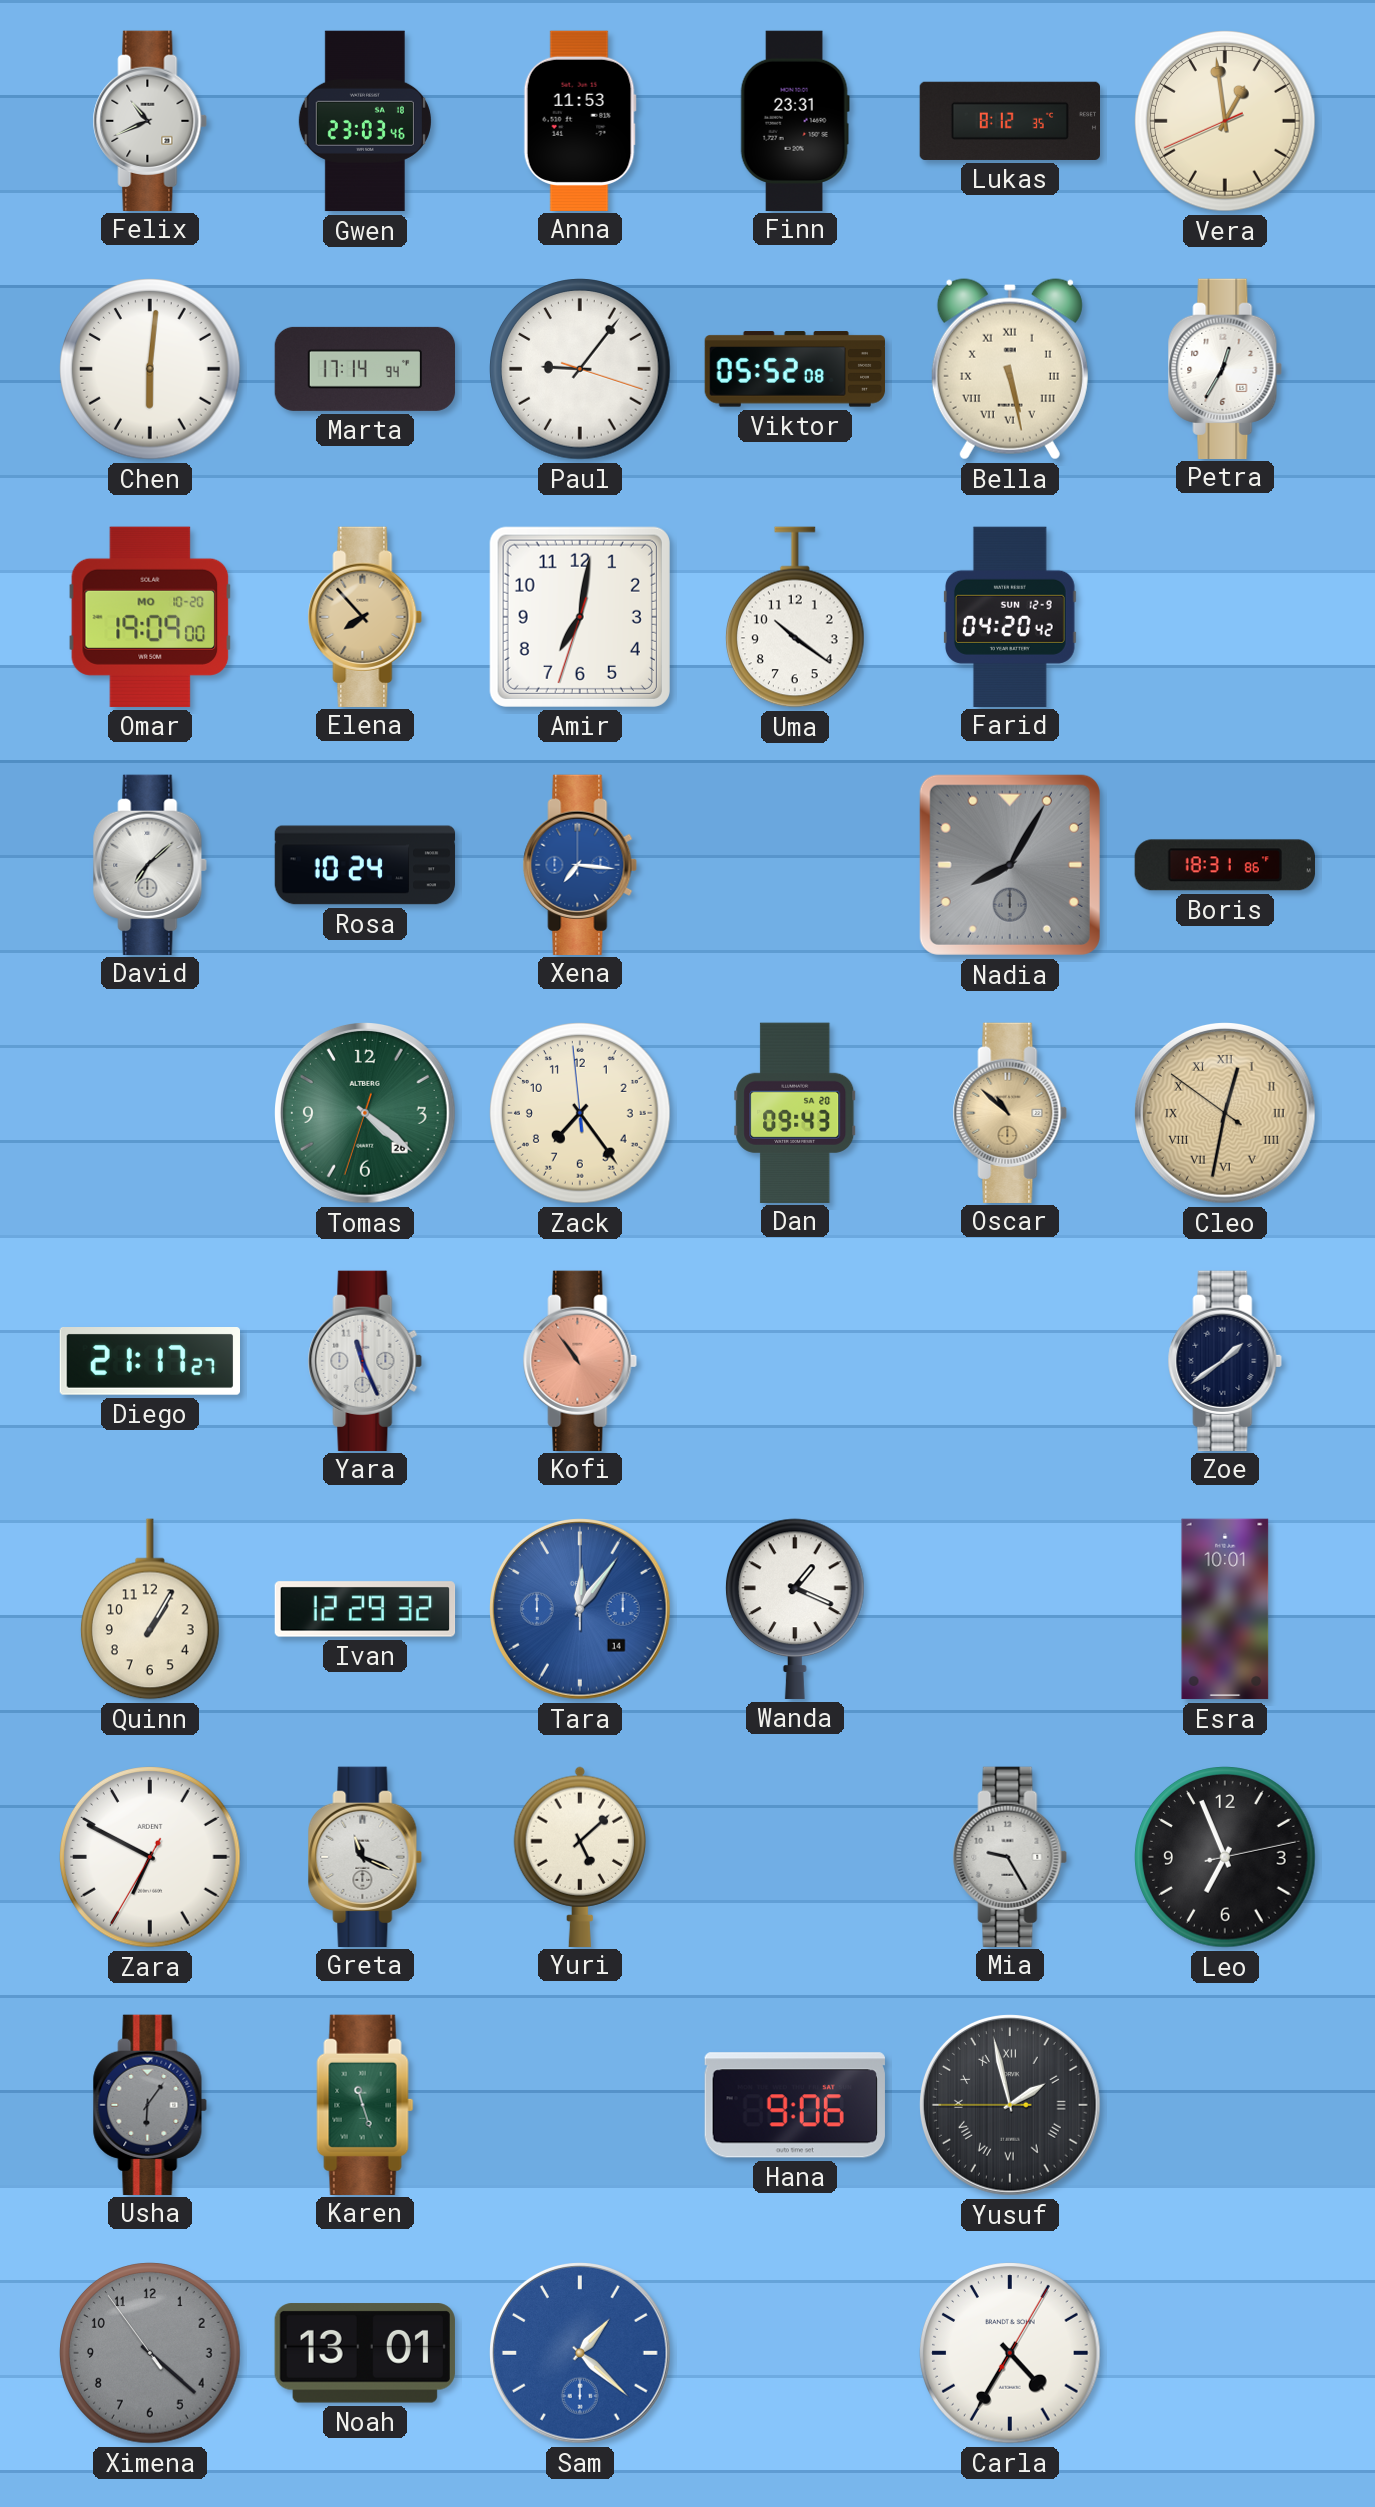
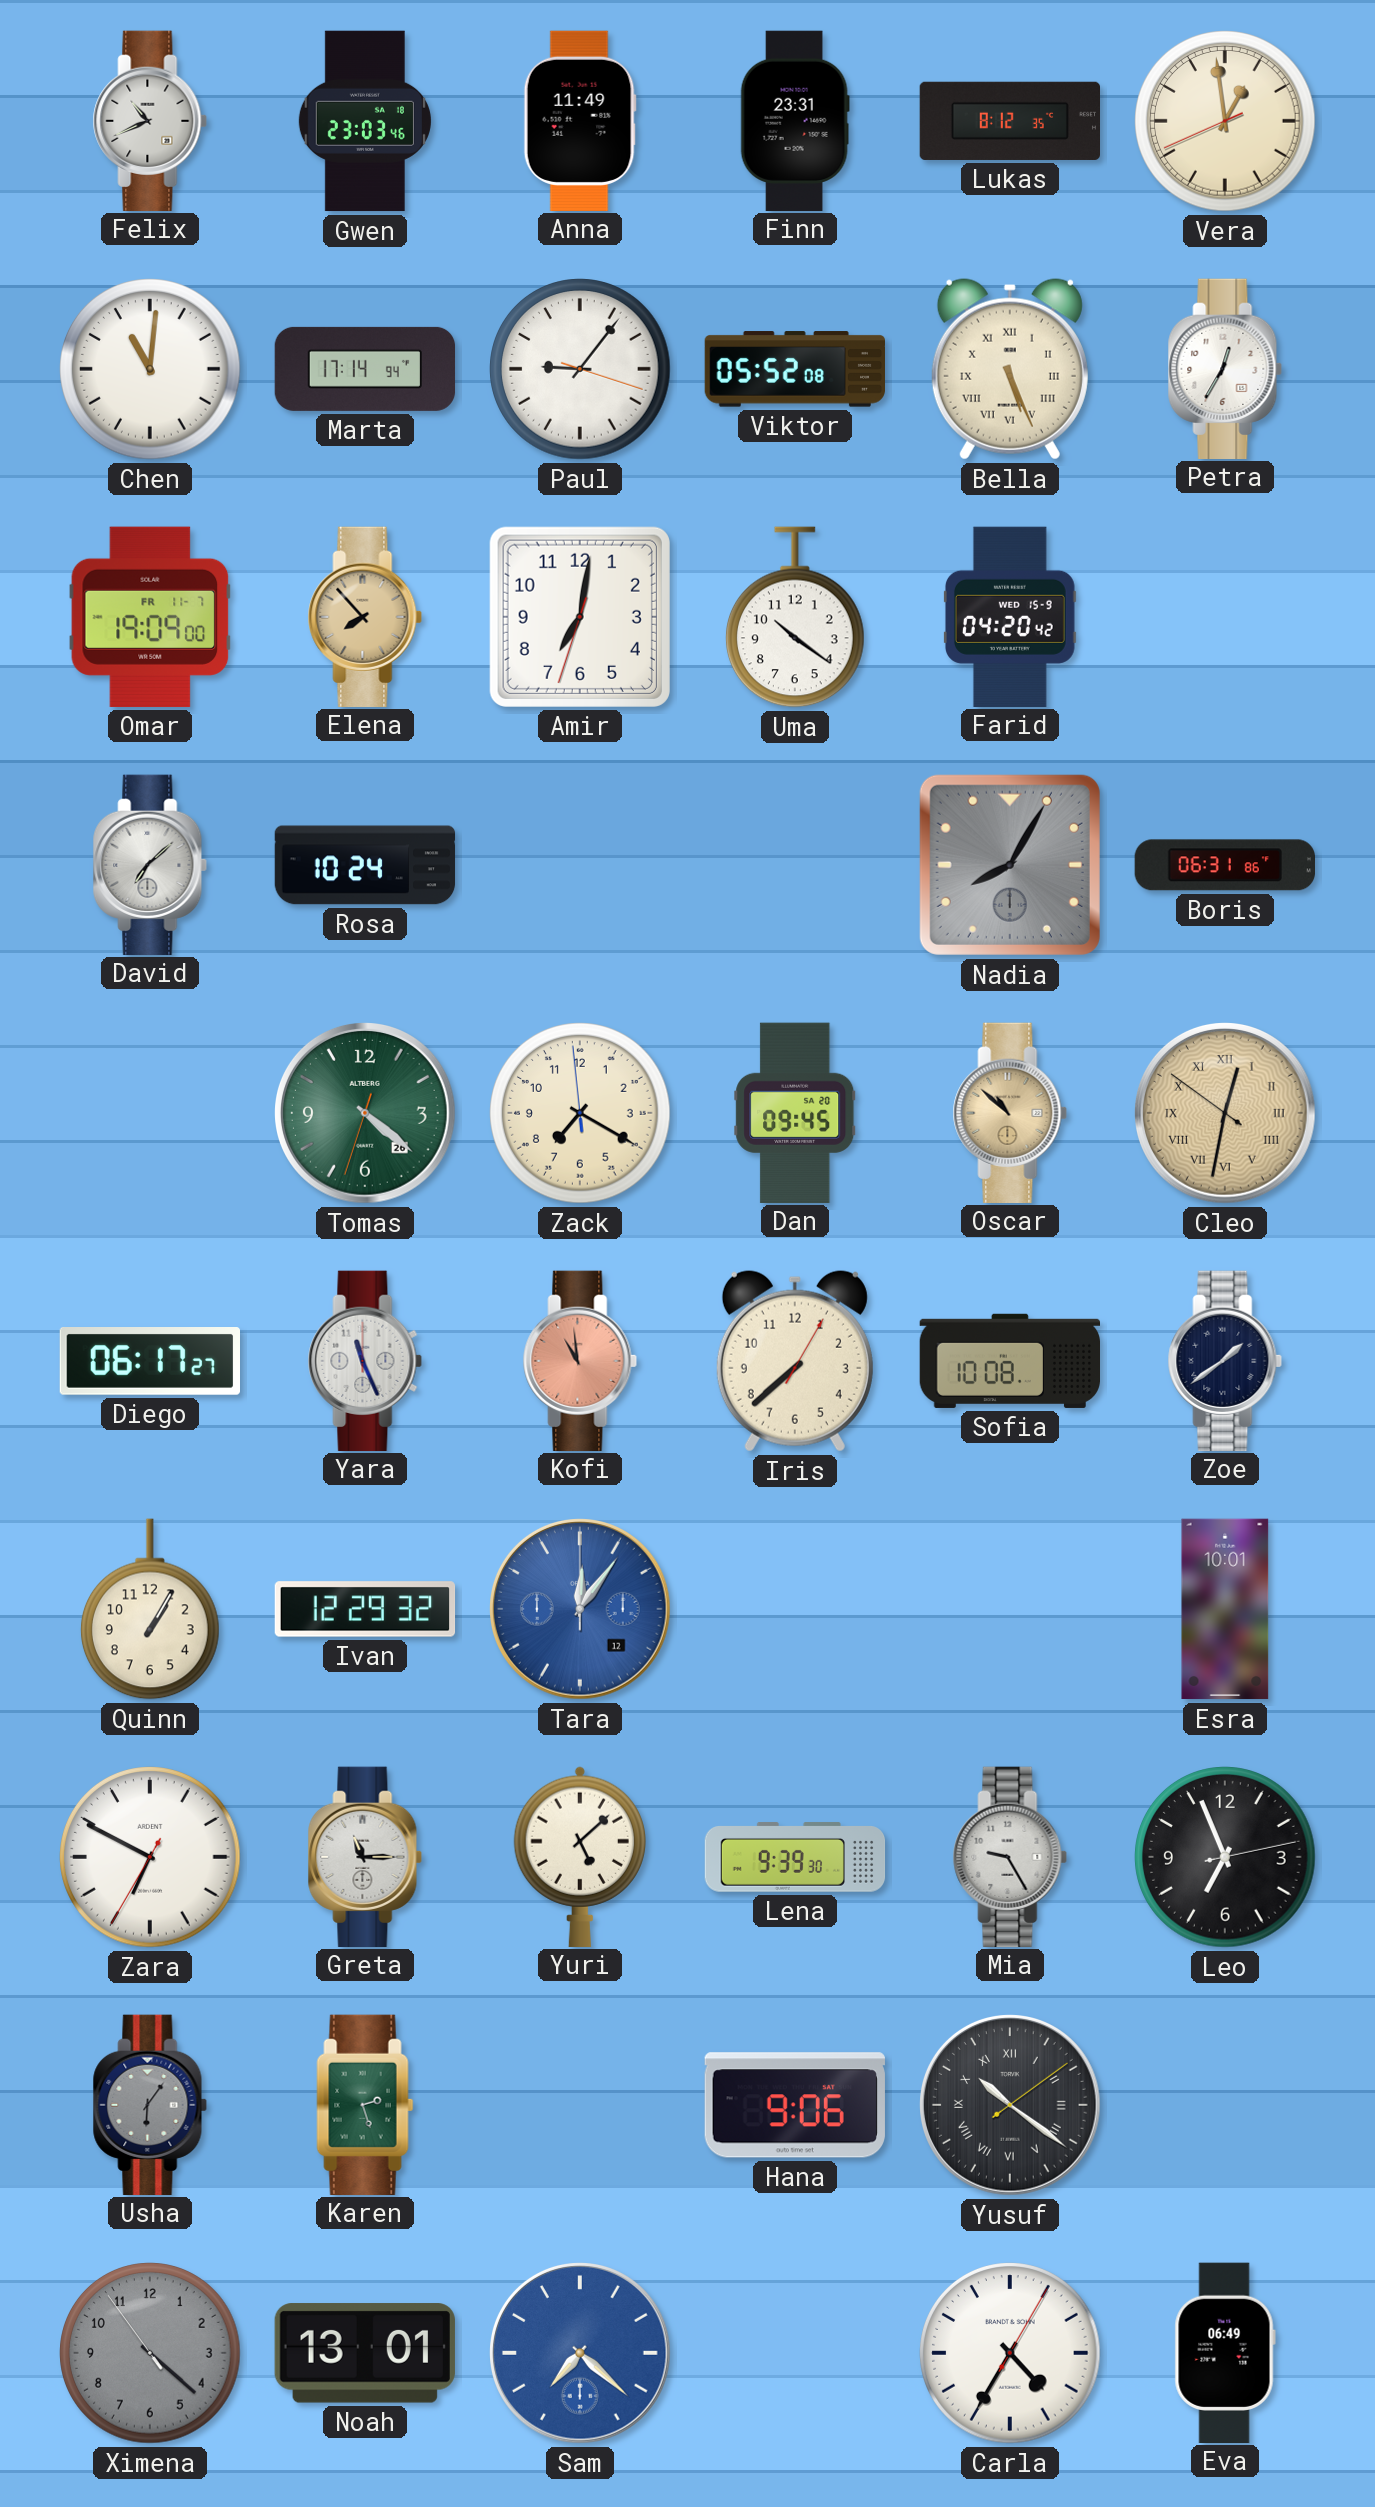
Anna: 11:53 -> 11:49 (580, 120)
Chen: 6:01 -> 11:01 (150, 369)
Bella: 5:28 -> 5:26 (1010, 369)
Omar date: MO 10-20 -> FR 11-7 (150, 617)
Farid date: SUN 12-9 -> WED 15-9 (1010, 616)
Xena: 7:16 -> none (580, 864)
Boris: 18:31 -> 06:31 (1224, 865)
Zack: 7:23 -> 7:19 (580, 1113)
Dan: 09:43 -> 09:45 (795, 1112)
Diego: 21:17 -> 06:17 (149, 1361)
Kofi: 10:54 -> 10:59 (580, 1360)
Iris: none -> 7:38 (795, 1361)
Sofia: none -> 10:08 (1009, 1361)
Tara date: 14 -> 12 (581, 1610)
Wanda: 1:19 -> none (795, 1609)
Greta: 11:19 -> 11:15 (365, 1856)
Lena: none -> 9:39 (795, 1857)
Karen: 11:27 -> 2:27 (365, 2104)
Yusuf: 1:57 -> 10:21 (1011, 2106)
Sam: 1:22 -> 7:22 (581, 2354)
Eva: none -> 06:49 (1225, 2352)
